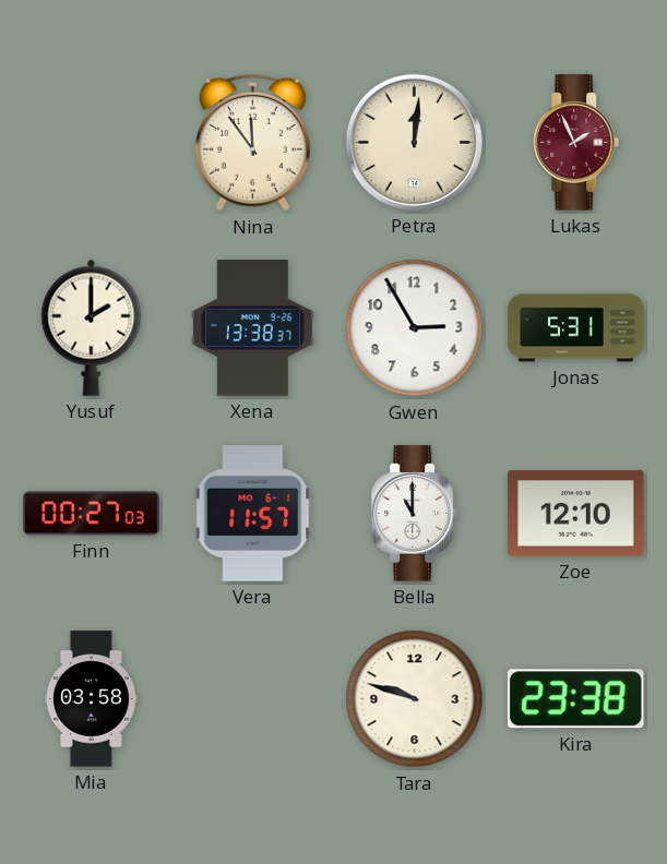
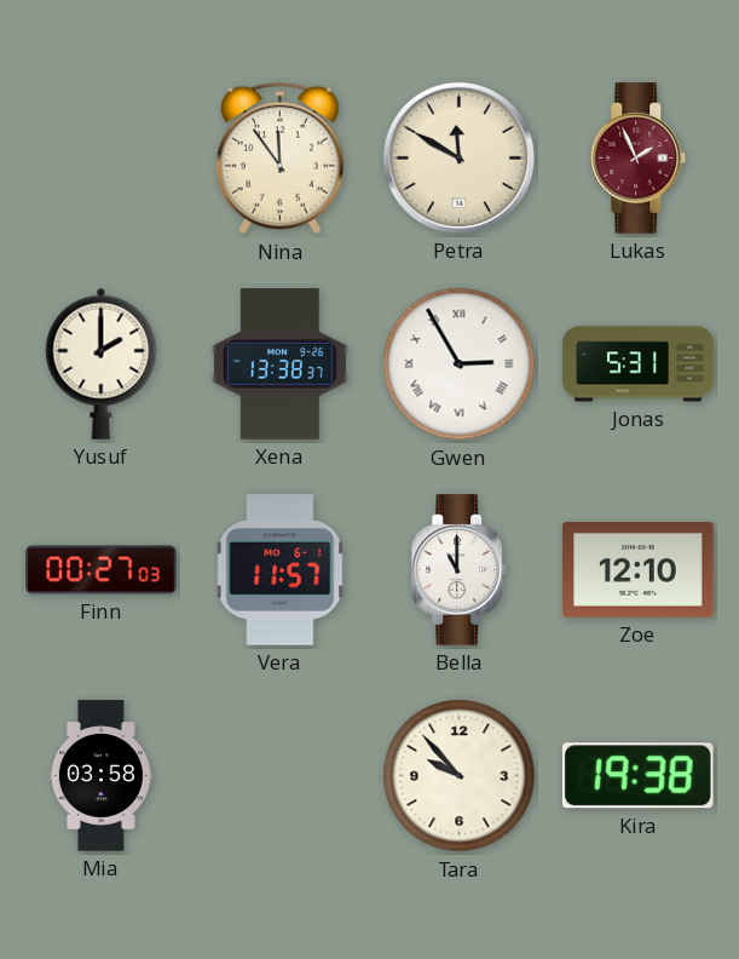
Petra: 12:01 -> 11:50 (458, 157)
Gwen numerals: Arabic -> Roman (460, 364)
Tara: 9:48 -> 9:53 (460, 776)
Kira: 23:38 -> 19:38 (637, 776)
